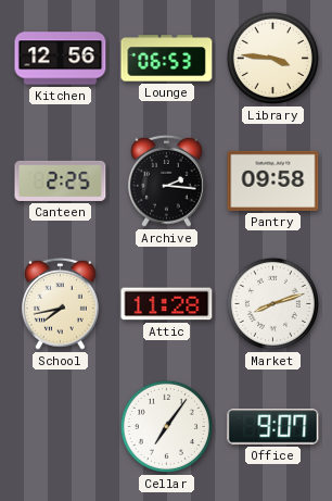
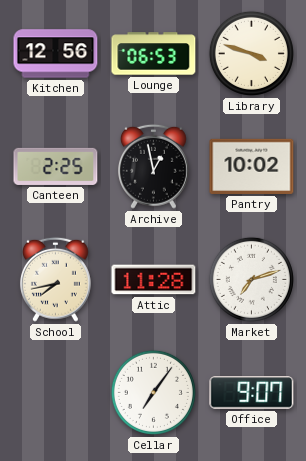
Library: 3:46 -> 3:48 (251, 53)
Archive: 2:16 -> 12:58 (153, 166)
Pantry: 09:58 -> 10:02 (252, 166)
Market: 8:12 -> 7:12 (251, 279)
